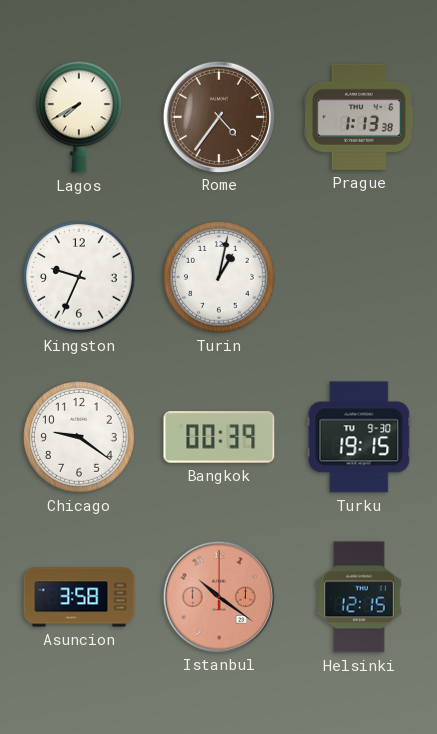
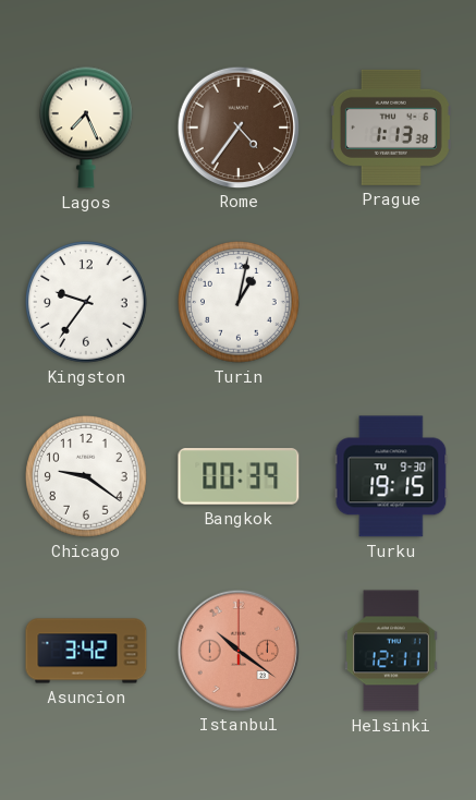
Lagos: 7:40 -> 7:26 (86, 128)
Kingston: 9:34 -> 9:36 (87, 303)
Asuncion: 3:58 -> 3:42 (86, 651)
Helsinki: 12:15 -> 12:11 (392, 651)
